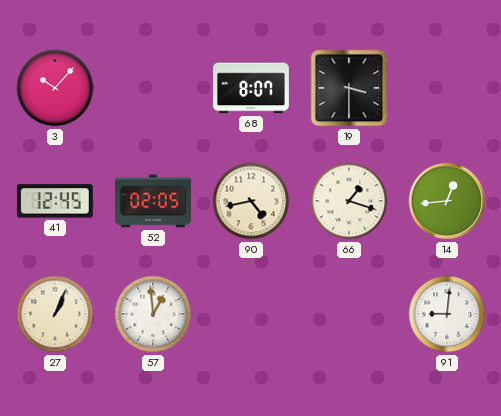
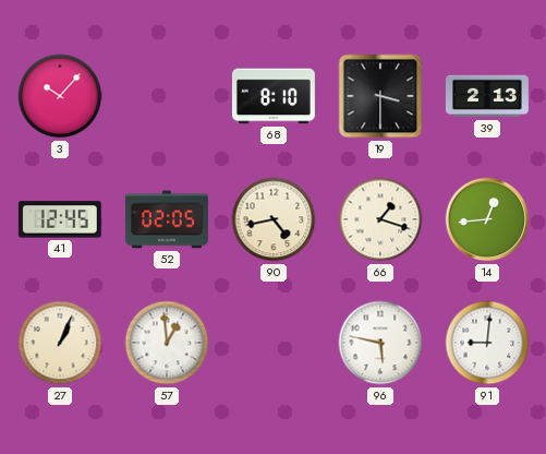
68: 8:07 -> 8:10 (274, 96)
39: none -> 2:13 (487, 96)
96: none -> 5:47 (380, 343)
